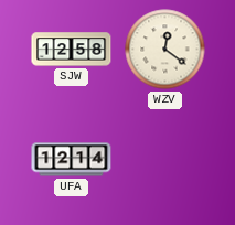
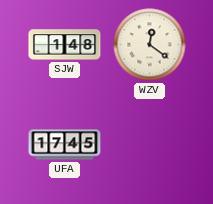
SJW: 12:58 -> 1:48 (65, 45)
UFA: 12:14 -> 17:45 (65, 145)
